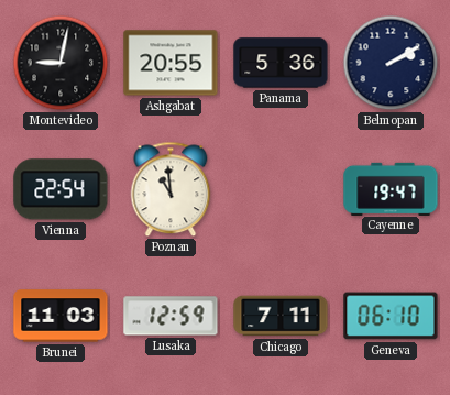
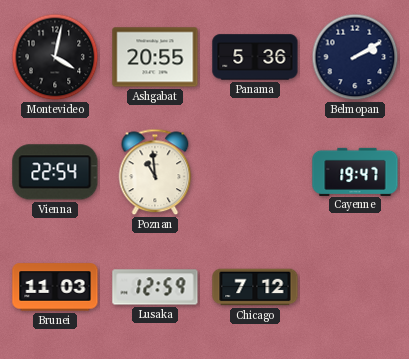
Montevideo: 9:02 -> 4:02 (55, 57)
Chicago: 7:11 -> 7:12 (255, 287)
Geneva: 06:10 -> none (391, 316)
